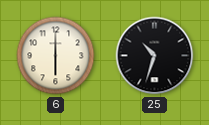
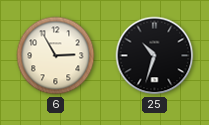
6: 6:00 -> 2:55 (56, 56)
